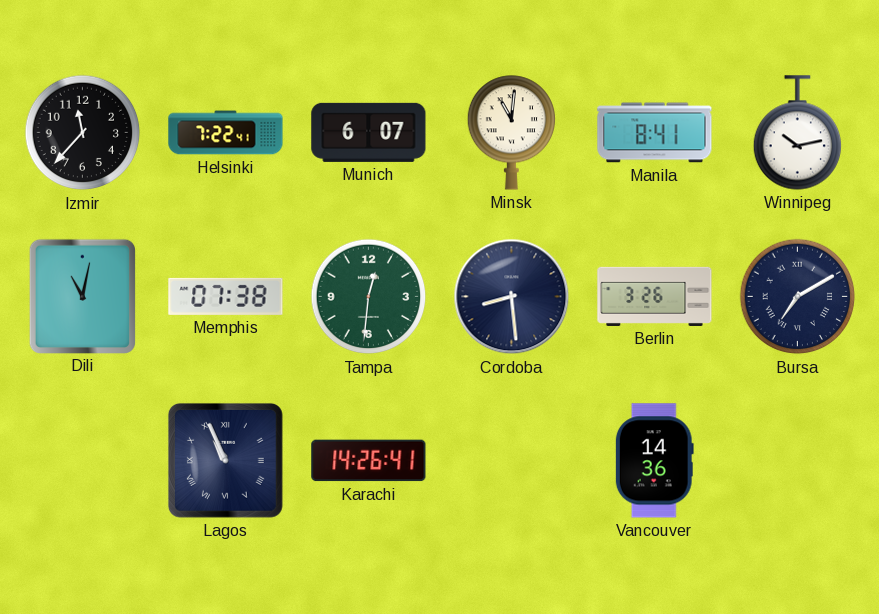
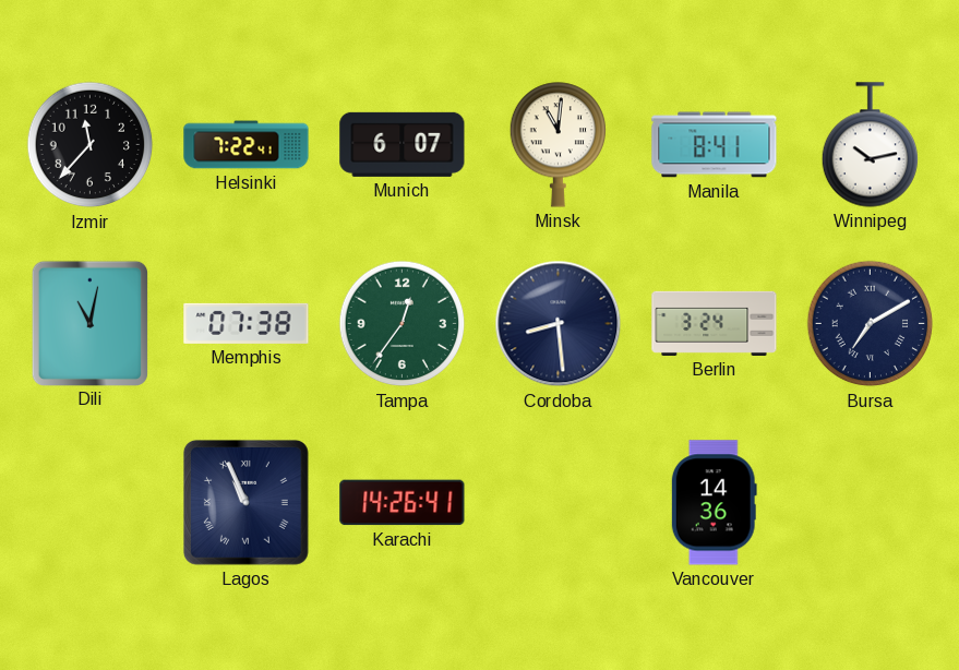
Tampa: 12:31 -> 12:36 (403, 324)
Berlin: 3:26 -> 3:24 (715, 323)
